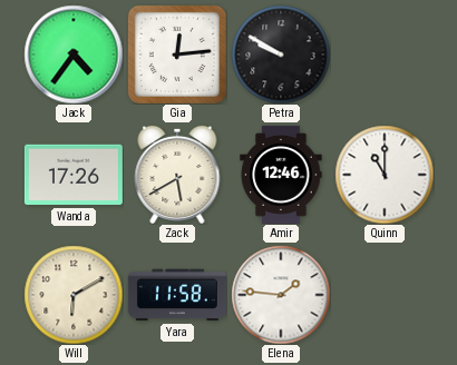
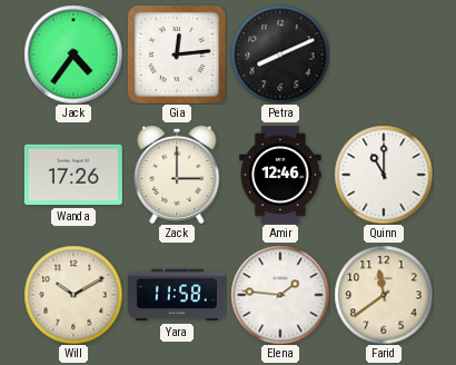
Petra: 9:50 -> 8:11 (280, 55)
Zack: 5:40 -> 3:00 (177, 175)
Will: 6:10 -> 10:10 (73, 295)
Farid: none -> 11:39 (384, 295)
